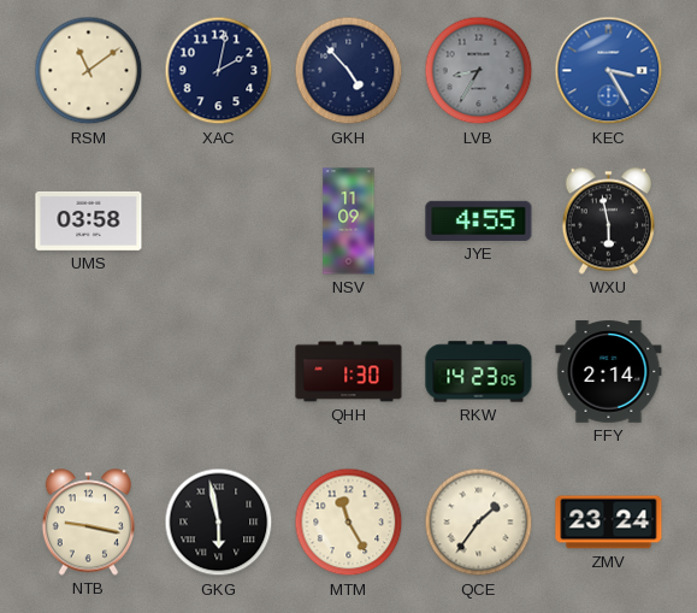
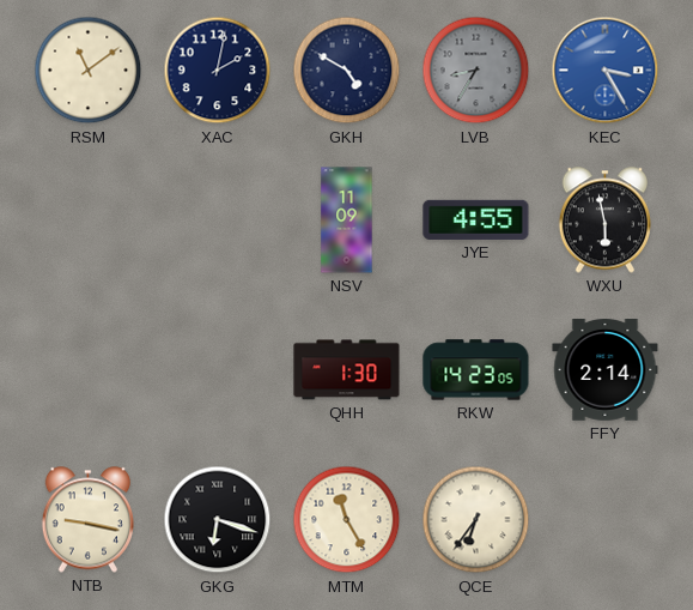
GKH: 4:53 -> 4:50 (347, 71)
UMS: 03:58 -> none (89, 220)
GKG: 5:58 -> 6:18 (218, 520)
QCE: 1:36 -> 6:36 (476, 520)
ZMV: 23:24 -> none (609, 523)
